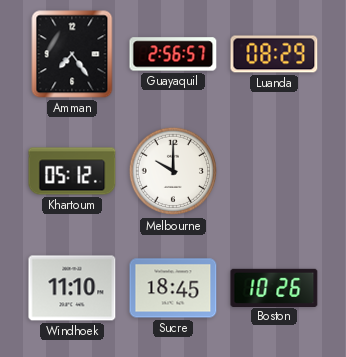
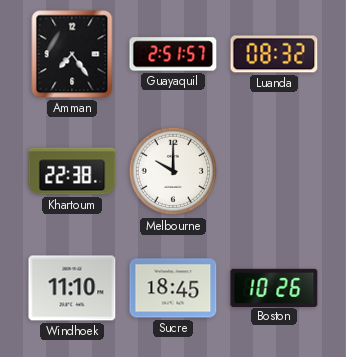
Guayaquil: 2:56 -> 2:51 (173, 54)
Luanda: 08:29 -> 08:32 (274, 54)
Khartoum: 05:12 -> 22:38 (72, 171)
